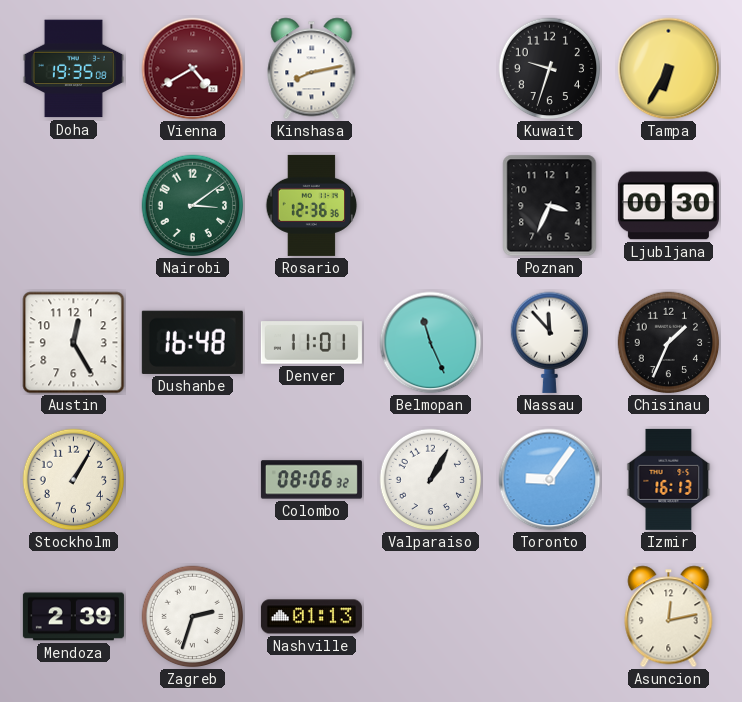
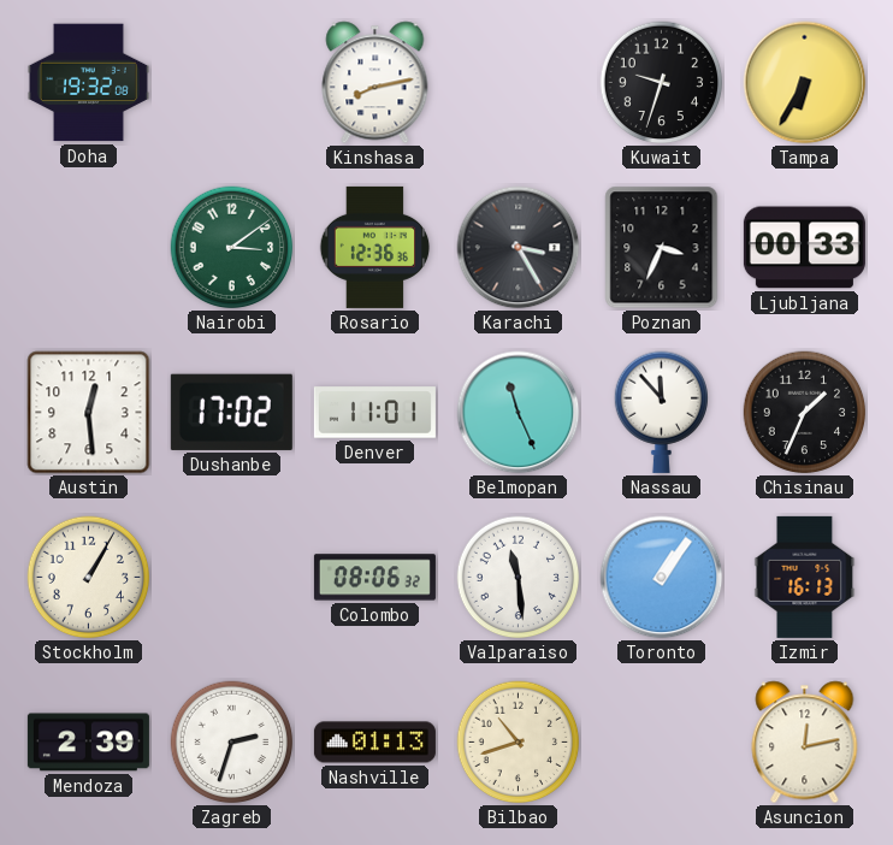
Doha: 19:35 -> 19:32 (88, 83)
Vienna: 4:40 -> none (193, 69)
Karachi: none -> 3:25 (519, 248)
Ljubljana: 00:30 -> 00:33 (804, 248)
Austin: 12:25 -> 12:29 (89, 413)
Dushanbe: 16:48 -> 17:02 (231, 412)
Valparaiso: 1:05 -> 11:29 (519, 578)
Toronto: 9:06 -> 1:06 (662, 578)
Bilbao: none -> 10:42 (519, 743)
